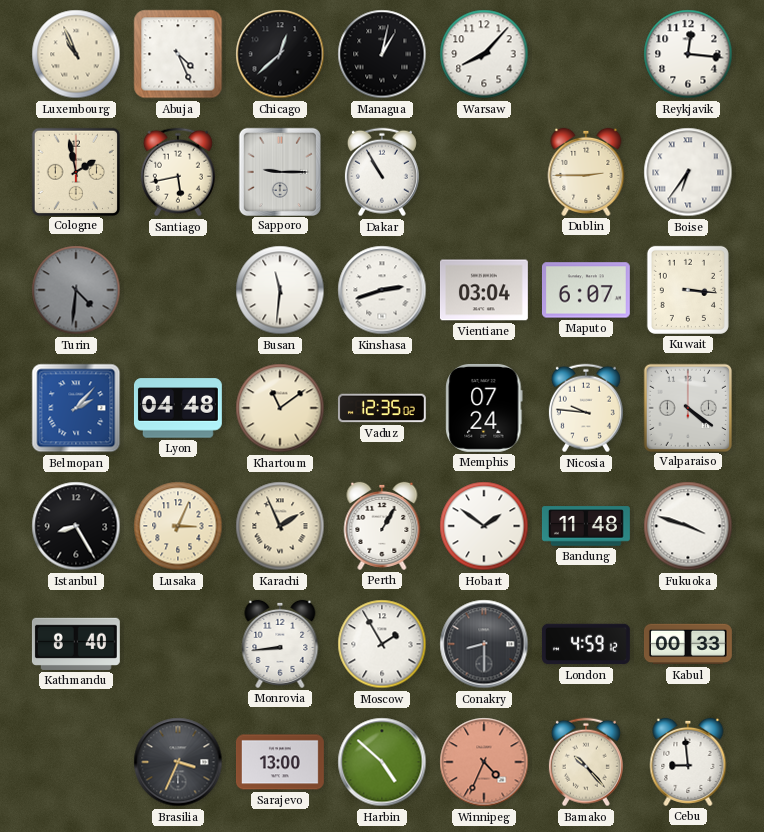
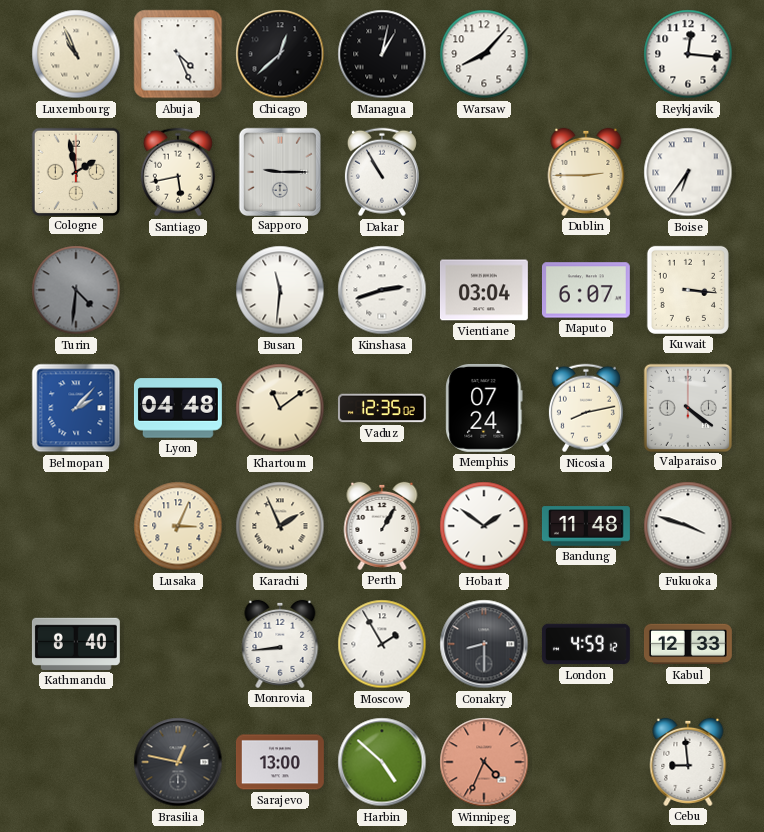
Nicosia: 9:46 -> 8:13 (586, 408)
Istanbul: 8:25 -> none (76, 526)
Kabul: 00:33 -> 12:33 (688, 644)
Brasilia: 3:34 -> 12:47 (178, 762)
Bamako: 10:23 -> none (586, 762)
